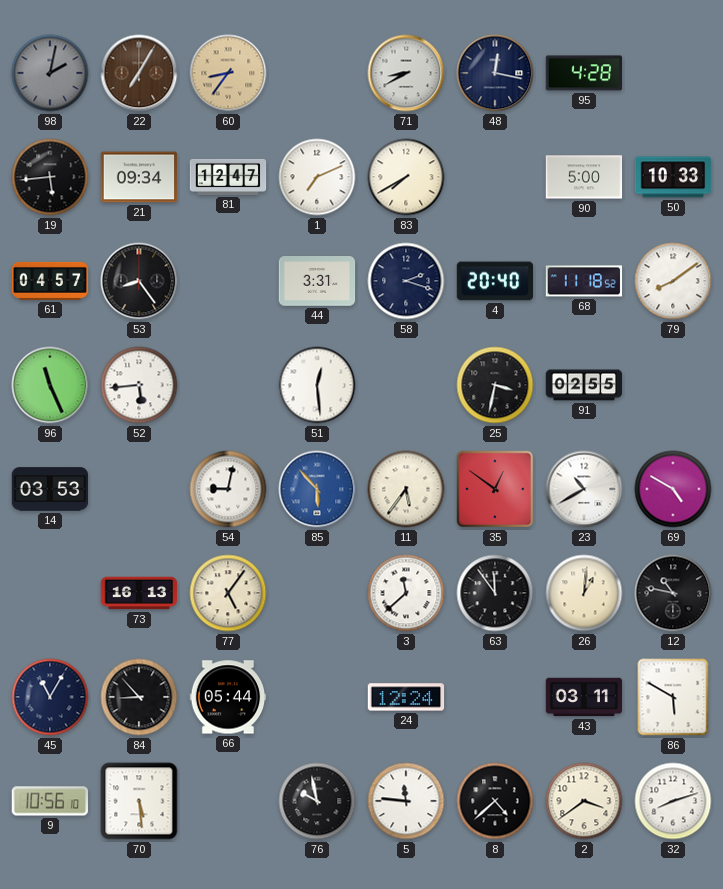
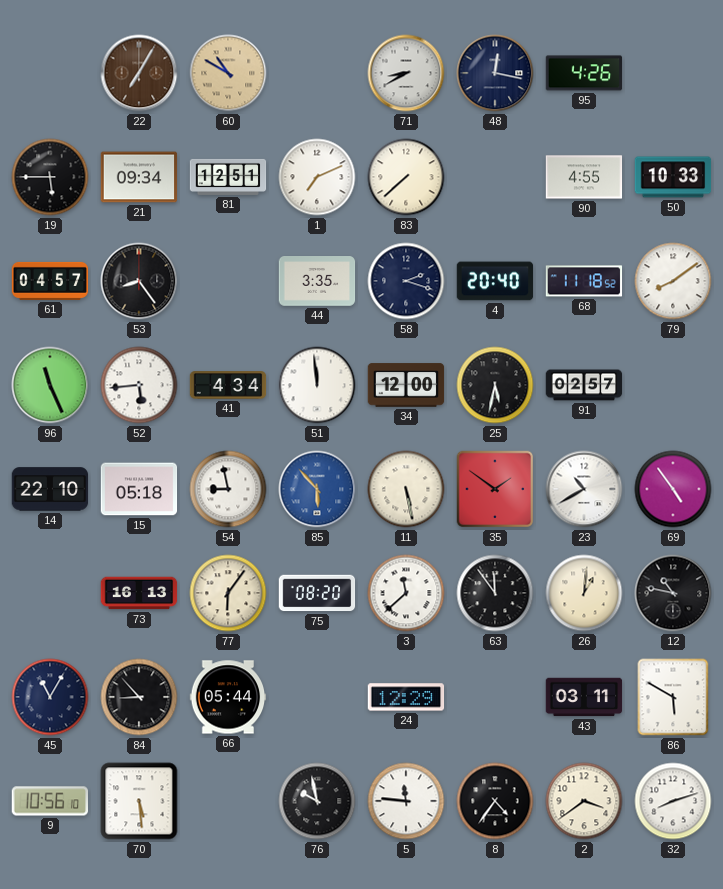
98: 2:02 -> none (50, 73)
60: 8:36 -> 10:50 (228, 73)
95: 4:28 -> 4:26 (584, 73)
19: 5:44 -> 5:45 (50, 177)
81: 12:47 -> 12:51 (228, 177)
83: 7:40 -> 7:38 (406, 177)
90: 5:00 -> 4:55 (584, 177)
44: 3:31 -> 3:35 (317, 281)
41: none -> 4:34 (228, 385)
51: 12:29 -> 11:59 (317, 385)
34: none -> 12:00 (406, 385)
25: 3:32 -> 5:32 (495, 385)
91: 02:55 -> 02:57 (584, 385)
14: 03:53 -> 22:10 (50, 489)
15: none -> 05:18 (139, 489)
54: 9:02 -> 8:58 (228, 489)
11: 5:36 -> 5:28 (406, 489)
35: 12:51 -> 1:51 (495, 489)
69: 4:50 -> 4:54 (673, 489)
77: 5:06 -> 6:06 (228, 593)
75: none -> 08:20 (317, 593)
24: 12:24 -> 12:29 (406, 697)
8: 4:38 -> 4:36 (495, 801)
